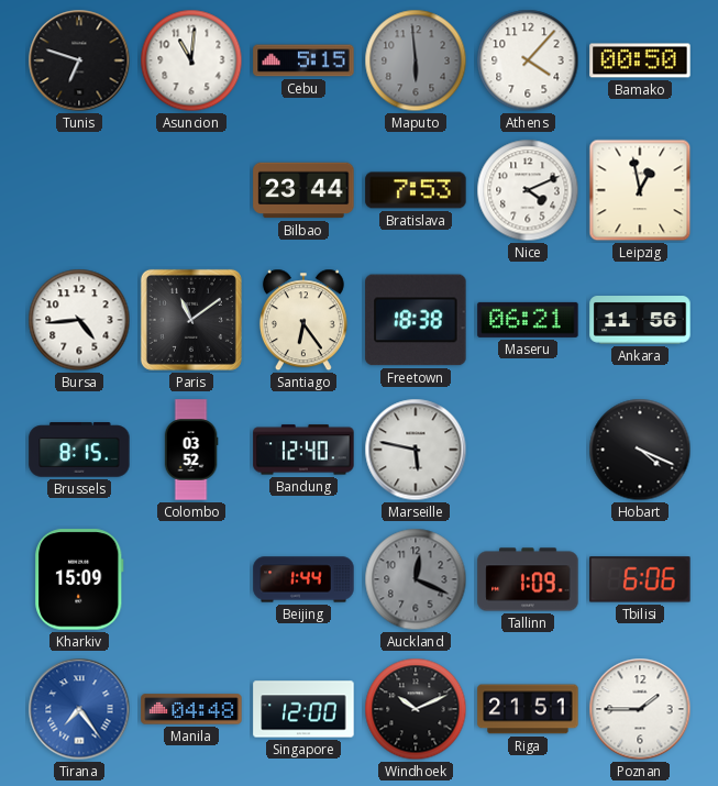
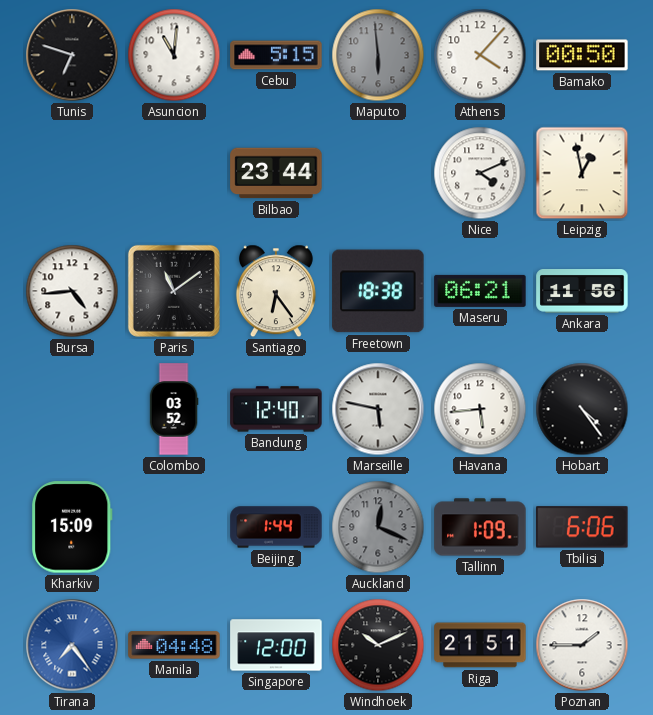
Bratislava: 7:53 -> none (416, 190)
Brussels: 8:15 -> none (79, 450)
Havana: none -> 5:44 (480, 409)
Hobart: 4:19 -> 4:24 (582, 409)
